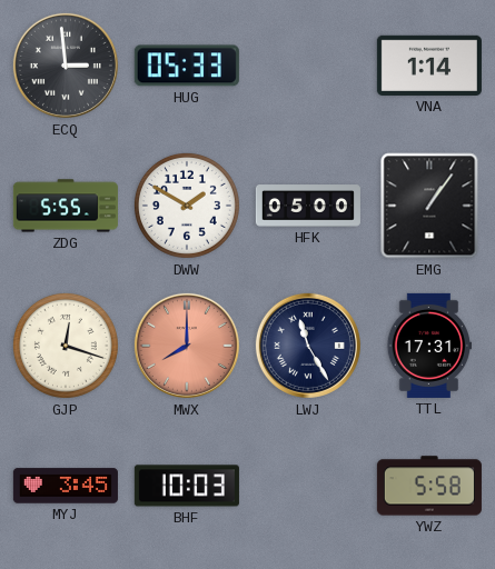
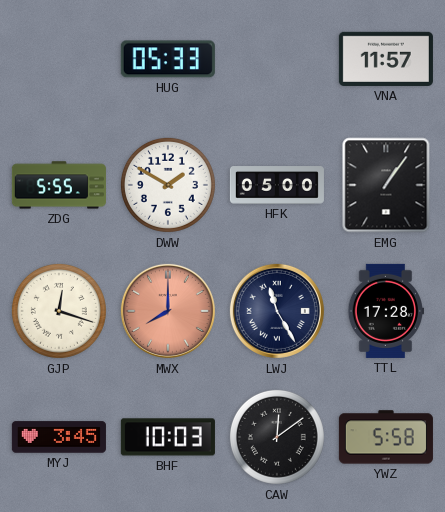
ECQ: 2:59 -> none (66, 66)
VNA: 1:14 -> 11:57 (386, 59)
TTL: 17:31 -> 17:28 (385, 311)
CAW: none -> 12:09 (277, 437)
